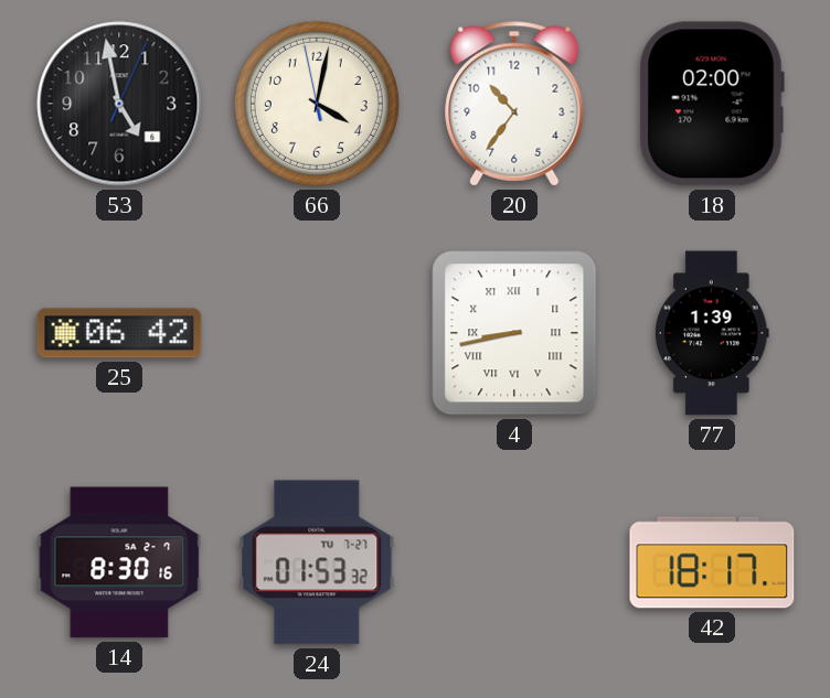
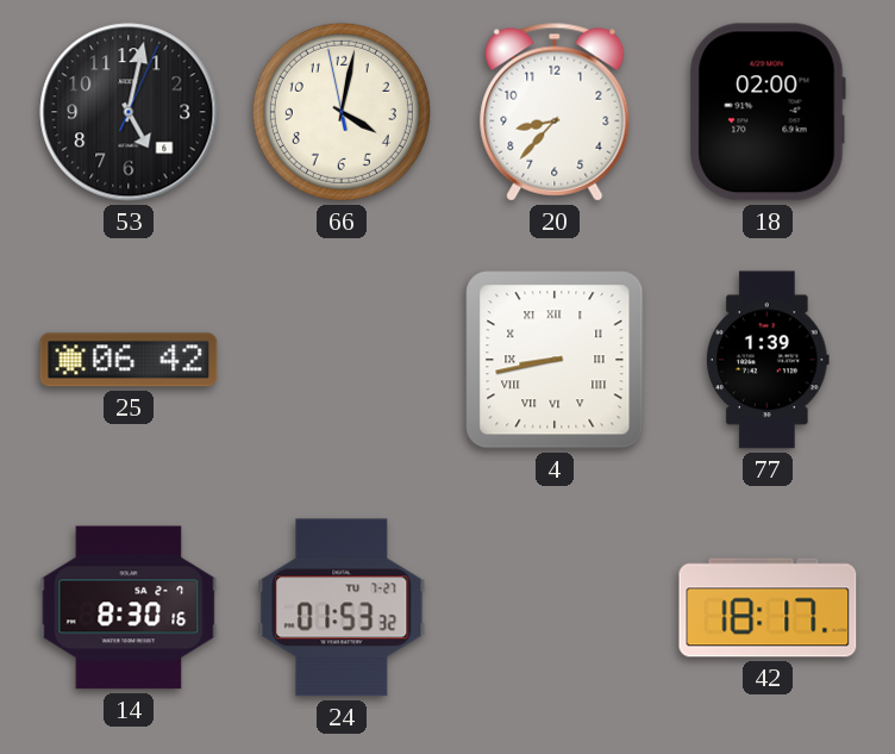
53: 4:58 -> 5:02 (129, 112)
20: 10:36 -> 8:37 (555, 112)
